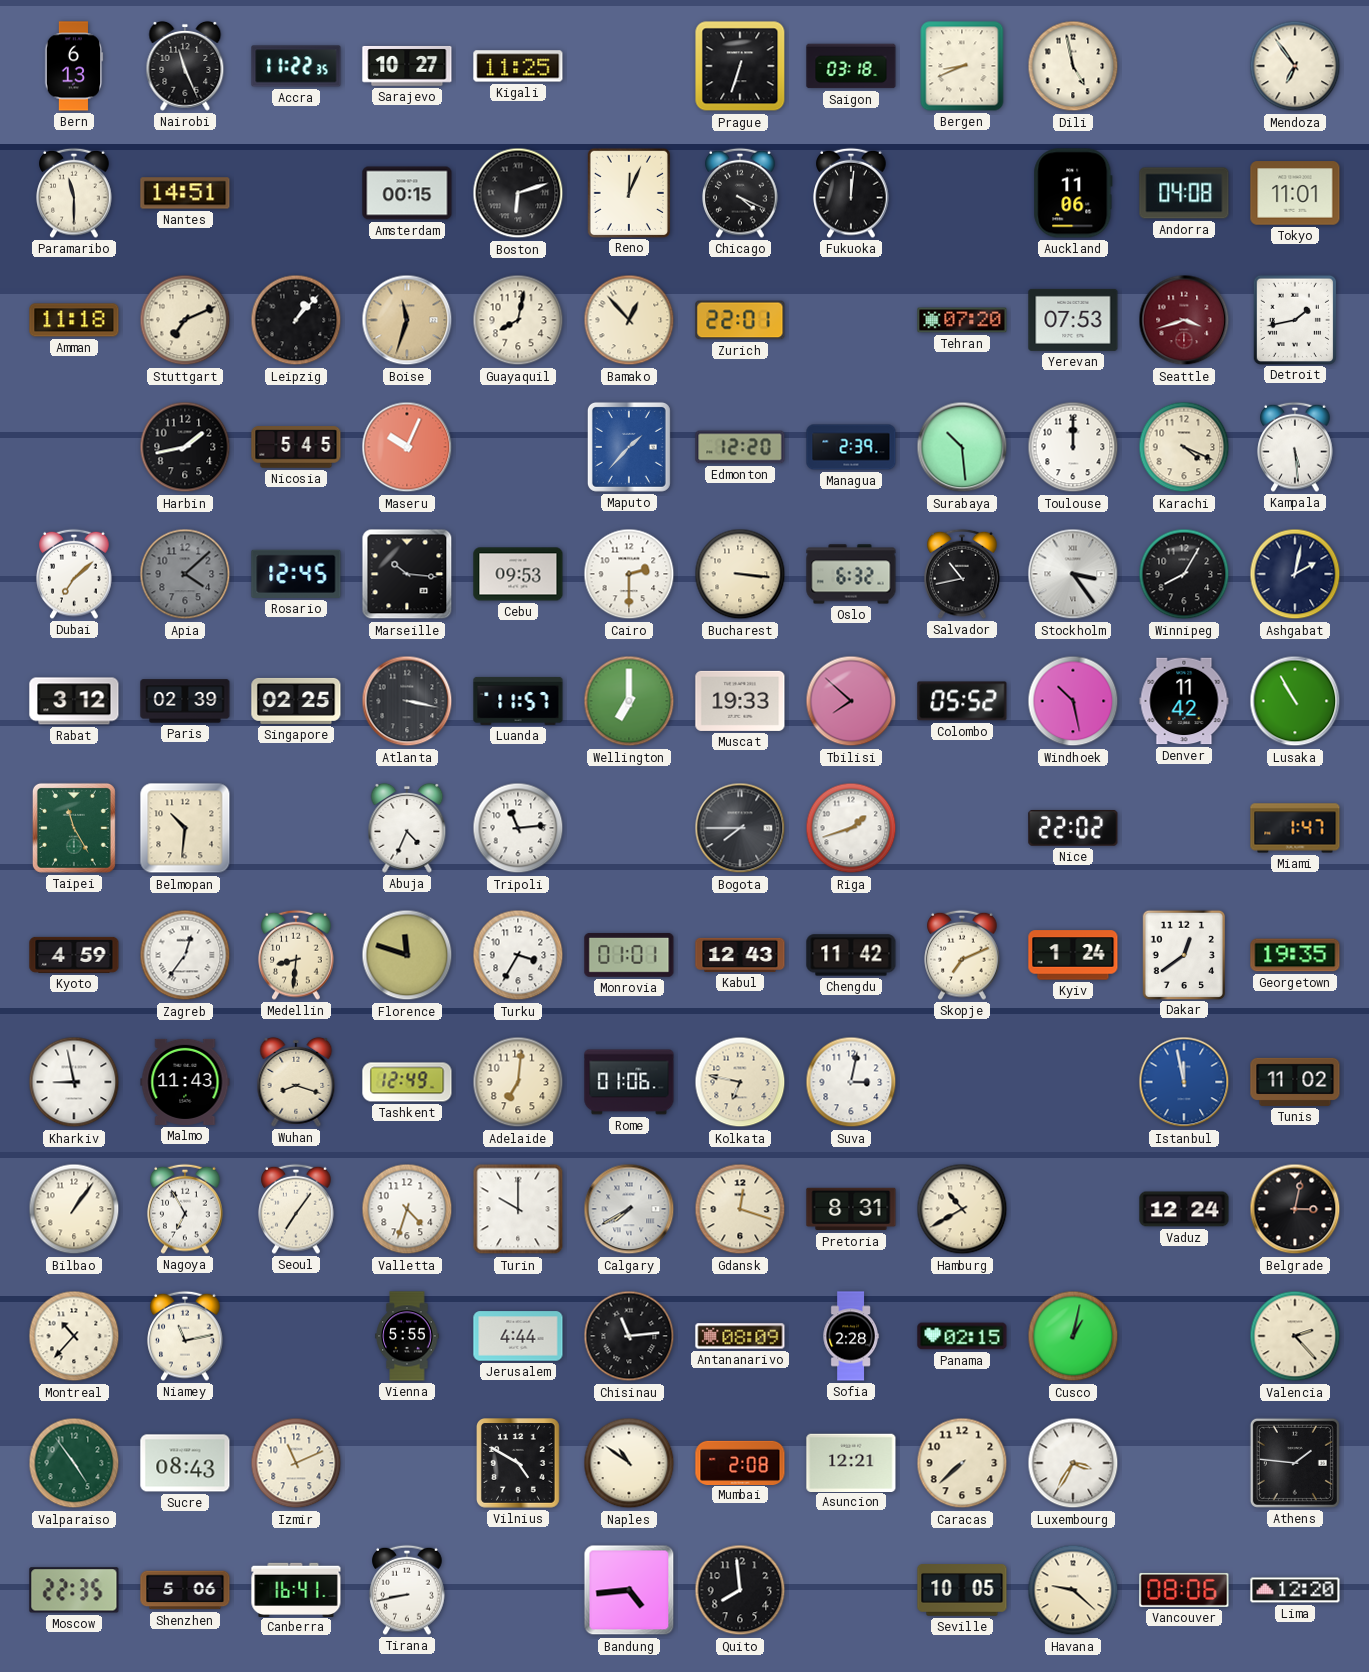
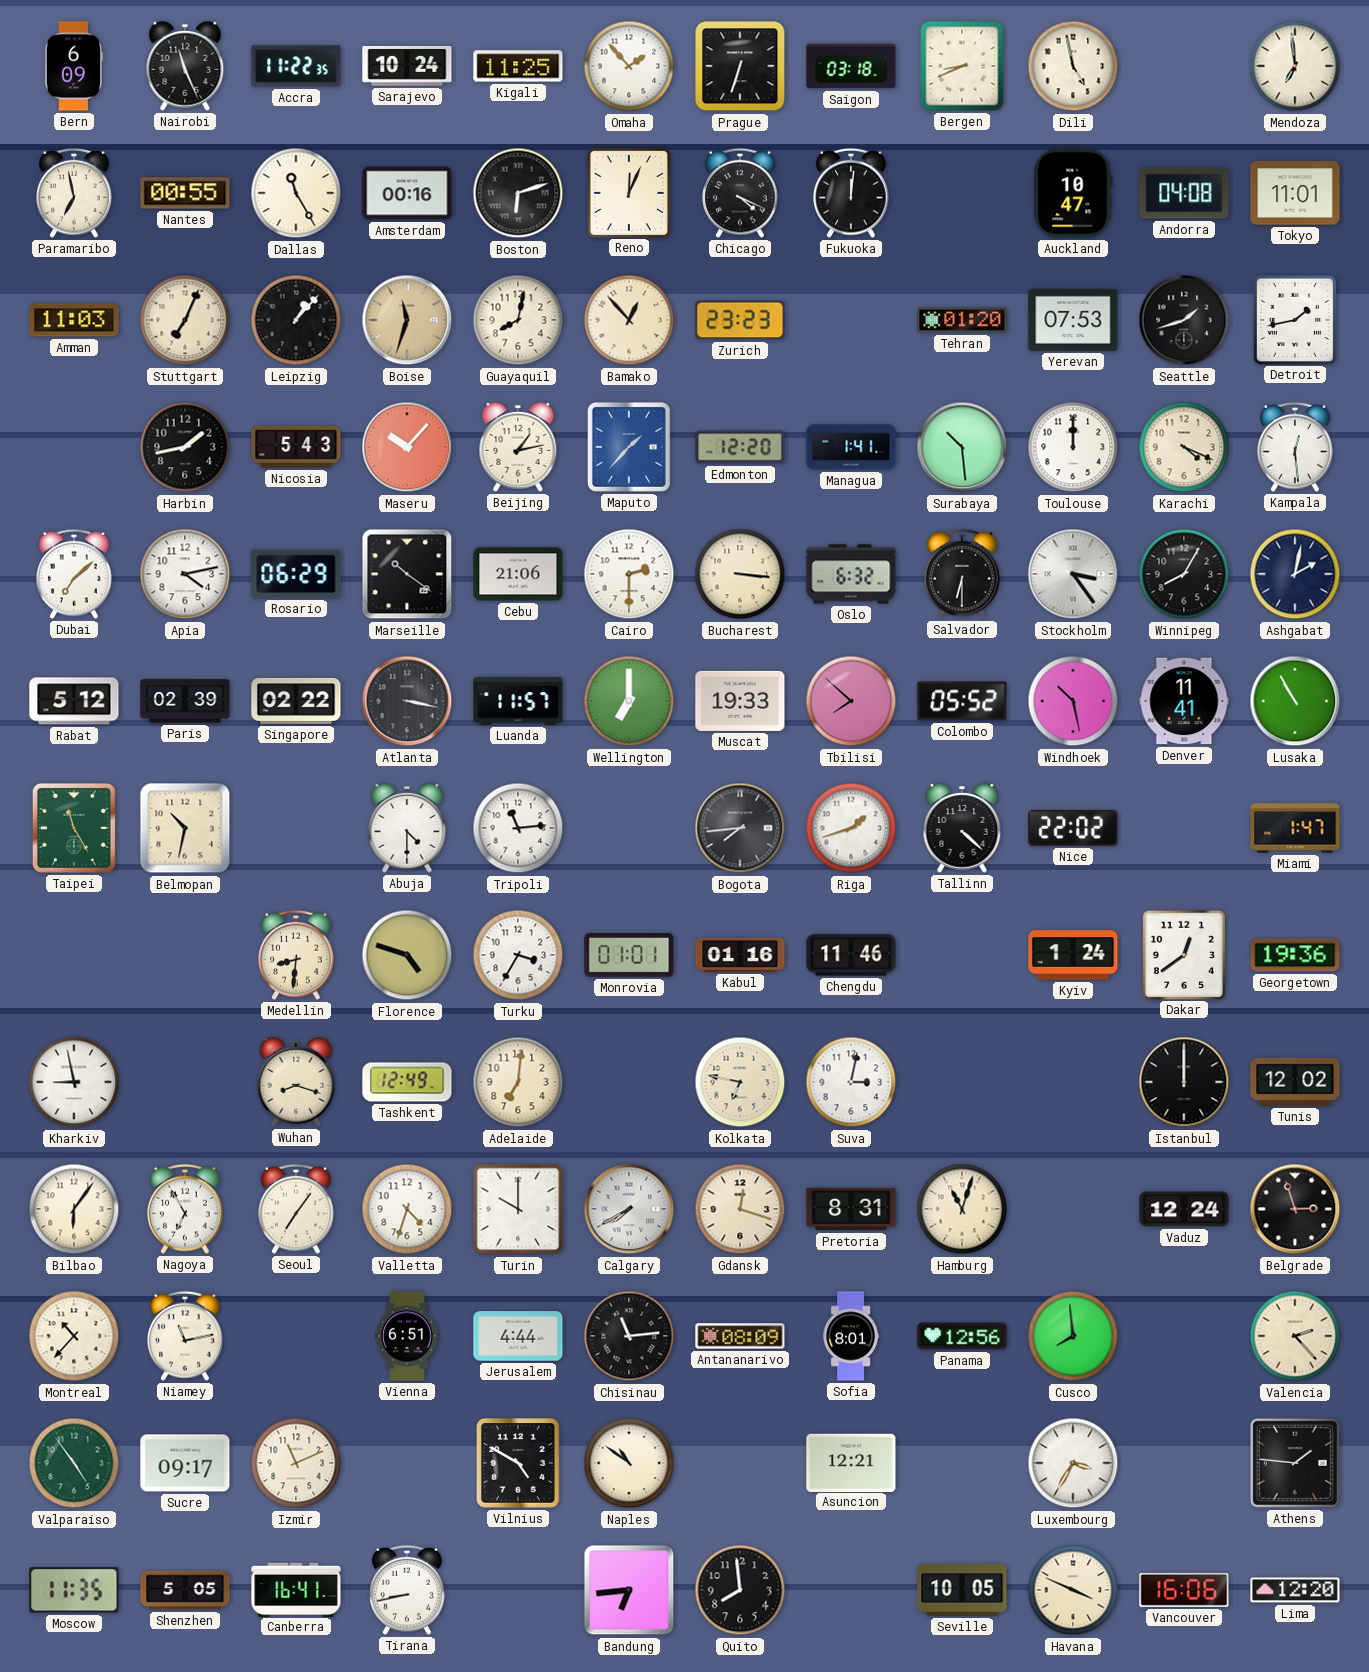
Bern: 6:13 -> 6:09 (74, 66)
Sarajevo: 10:27 -> 10:24 (407, 66)
Omaha: none -> 1:53 (629, 66)
Mendoza: 6:54 -> 6:59 (1295, 66)
Paramaribo: 11:30 -> 6:58 (74, 193)
Nantes: 14:51 -> 00:55 (185, 193)
Dallas: none -> 11:25 (296, 193)
Amsterdam: 00:15 -> 00:16 (407, 193)
Auckland: 11:06 -> 10:47 (1073, 193)
Amman: 11:18 -> 11:03 (74, 320)
Stuttgart: 7:11 -> 7:04 (185, 320)
Zurich: 22:01 -> 23:23 (740, 320)
Tehran: 07:20 -> 01:20 (962, 320)
Seattle: 3:42 -> 1:42 (1184, 320)
Seattle dial: burgundy -> black (1184, 320)
Nicosia: 5:45 -> 5:43 (296, 447)
Maseru: 10:04 -> 10:07 (407, 447)
Beijing: none -> 1:13 (518, 447)
Managua: 2:39 -> 1:41 (851, 447)
Kampala: 5:29 -> 12:29 (1295, 447)
Apia: 4:08 -> 4:13 (185, 574)
Apia dial: grey -> white (185, 574)
Rosario: 12:45 -> 06:29 (296, 574)
Marseille: 10:16 -> 10:21 (407, 574)
Cebu: 09:53 -> 21:06 (518, 574)
Salvador: 10:43 -> 6:30 (962, 574)
Rabat: 3:12 -> 5:12 (74, 701)
Singapore: 02:25 -> 02:22 (296, 701)
Denver: 11:42 -> 11:41 (1184, 701)
Belmopan: 10:31 -> 10:32 (185, 828)
Abuja: 4:34 -> 4:30 (407, 828)
Bogota: 7:45 -> 7:44 (740, 828)
Tallinn: none -> 4:22 (962, 828)
Kyoto: 4:59 -> none (74, 955)
Zagreb: 12:36 -> none (185, 955)
Florence: 11:48 -> 4:48 (407, 955)
Kabul: 12:43 -> 01:16 (740, 955)
Chengdu: 11:42 -> 11:46 (851, 955)
Skopje: 7:11 -> none (962, 955)
Georgetown: 19:35 -> 19:36 (1295, 955)
Malmo: 11:43 -> none (185, 1082)
Rome: 01:06 -> none (629, 1082)
Istanbul: 11:58 -> 12:00 (1184, 1082)
Istanbul dial: blue -> black (1184, 1082)
Tunis: 11:02 -> 12:02 (1295, 1082)
Bilbao: 1:06 -> 6:06 (74, 1209)
Hamburg: 10:40 -> 11:03 (962, 1209)
Belgrade: 3:02 -> 2:57 (1295, 1209)
Vienna: 5:55 -> 6:51 (407, 1336)
Sofia: 2:28 -> 8:01 (851, 1336)
Panama: 02:15 -> 12:56 (962, 1336)
Cusco: 1:02 -> 7:59 (1073, 1336)
Sucre: 08:43 -> 09:17 (185, 1463)
Mumbai: 2:08 -> none (740, 1462)
Caracas: 7:38 -> none (962, 1463)
Moscow: 22:35 -> 11:35 (74, 1590)
Shenzhen: 5:06 -> 5:05 (185, 1590)
Bandung: 4:44 -> 6:44 (629, 1590)
Havana: 9:22 -> 3:49 (1073, 1590)
Vancouver: 08:06 -> 16:06 (1184, 1590)
